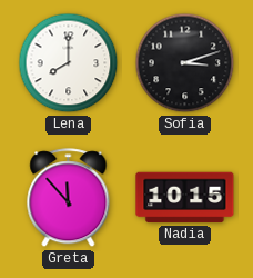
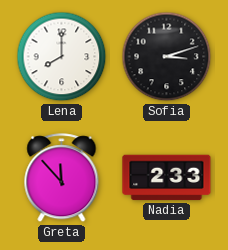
Nadia: 10:15 -> 2:33 (167, 178)
